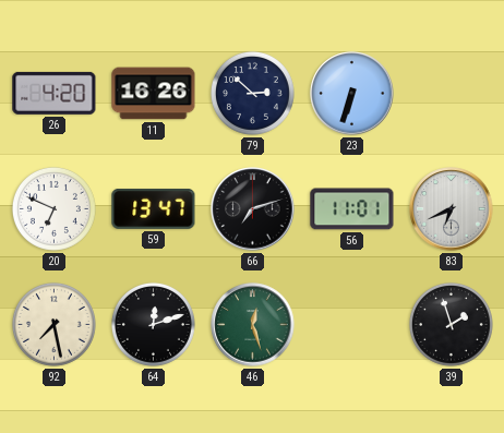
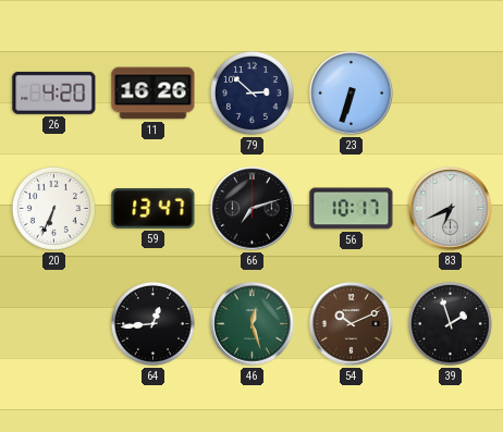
20: 6:49 -> 6:34 (53, 208)
56: 11:01 -> 10:17 (352, 209)
92: 7:28 -> none (53, 324)
64: 12:12 -> 12:44 (152, 323)
54: none -> 10:11 (352, 324)
